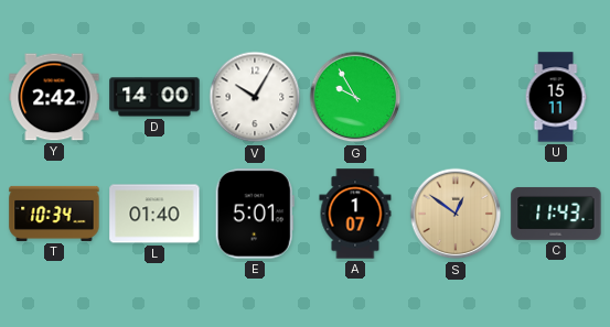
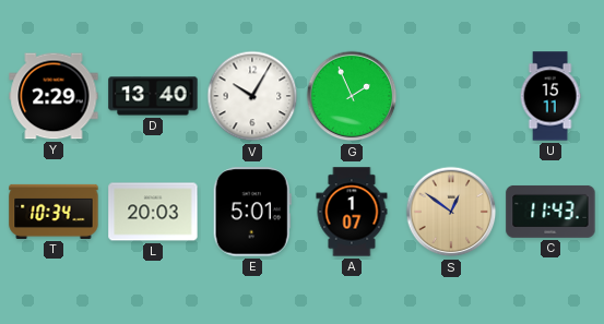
Y: 2:42 -> 2:29 (54, 96)
D: 14:00 -> 13:40 (153, 96)
G: 9:55 -> 1:56 (352, 96)
L: 01:40 -> 20:03 (153, 212)
